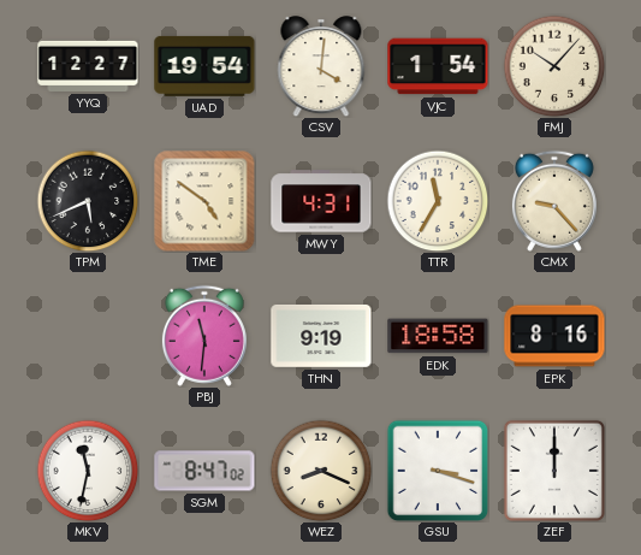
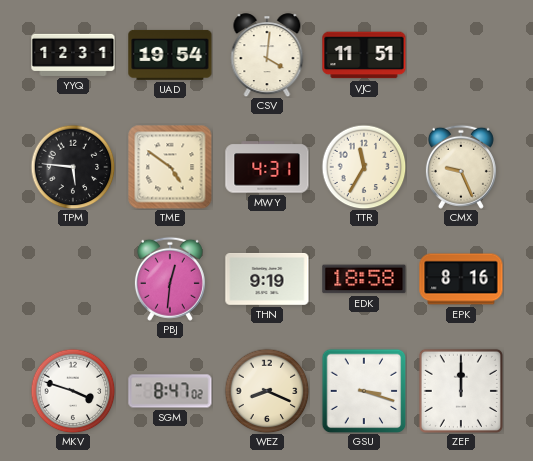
YYQ: 12:27 -> 12:31 (73, 55)
VJC: 1:54 -> 11:51 (364, 55)
FMJ: 10:07 -> none (554, 66)
TPM: 5:41 -> 5:46 (73, 167)
CMX: 9:23 -> 9:26 (461, 167)
PBJ: 11:31 -> 12:31 (170, 279)
MKV: 11:32 -> 3:48 (73, 391)
